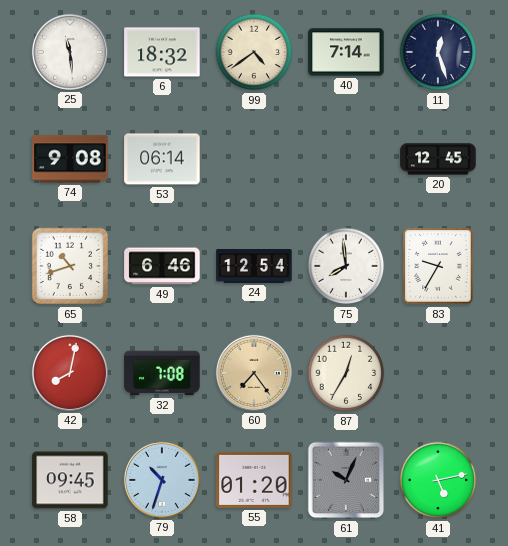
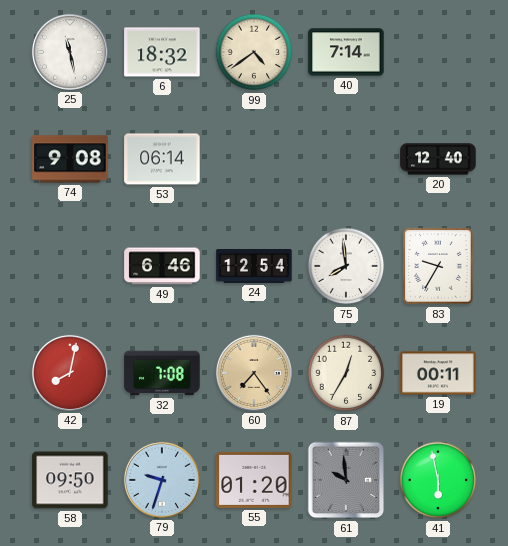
25: 11:29 -> 11:28 (70, 52)
11: 12:27 -> none (438, 52)
20: 12:45 -> 12:40 (438, 159)
65: 10:42 -> none (70, 266)
19: none -> 00:11 (438, 373)
58: 09:45 -> 09:50 (70, 480)
79: 10:33 -> 9:33 (162, 480)
61: 10:04 -> 9:59 (346, 480)
41: 5:13 -> 5:58 (438, 480)
